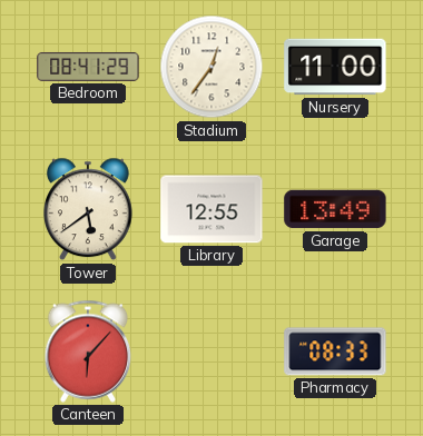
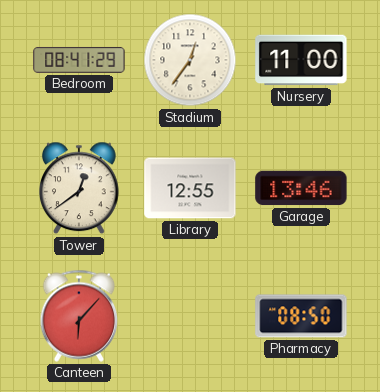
Tower: 5:39 -> 12:39 (80, 188)
Garage: 13:49 -> 13:46 (301, 188)
Pharmacy: 08:33 -> 08:50 (301, 316)
